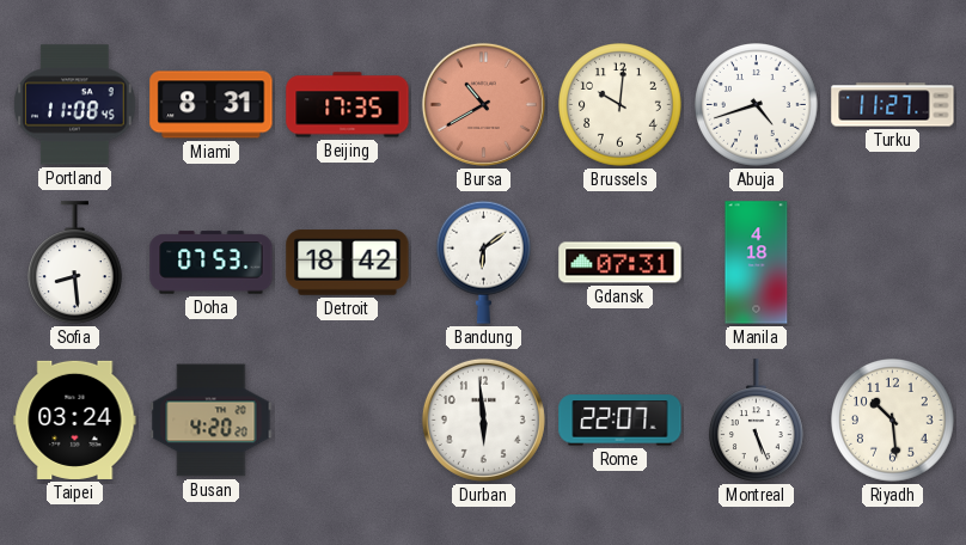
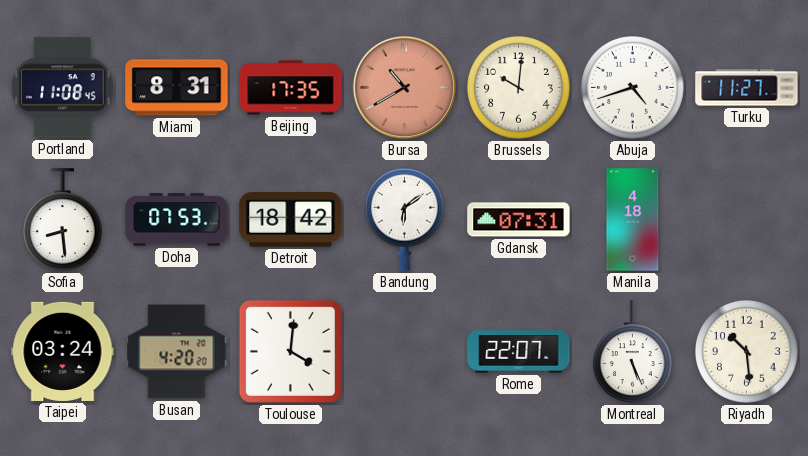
Toulouse: none -> 4:01 (290, 351)
Durban: 5:59 -> none (483, 420)
